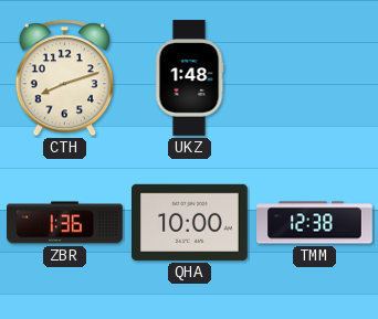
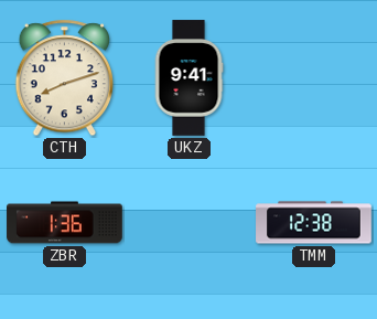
UKZ: 1:48 -> 9:41 (188, 78)
QHA: 10:00 -> none (190, 222)
